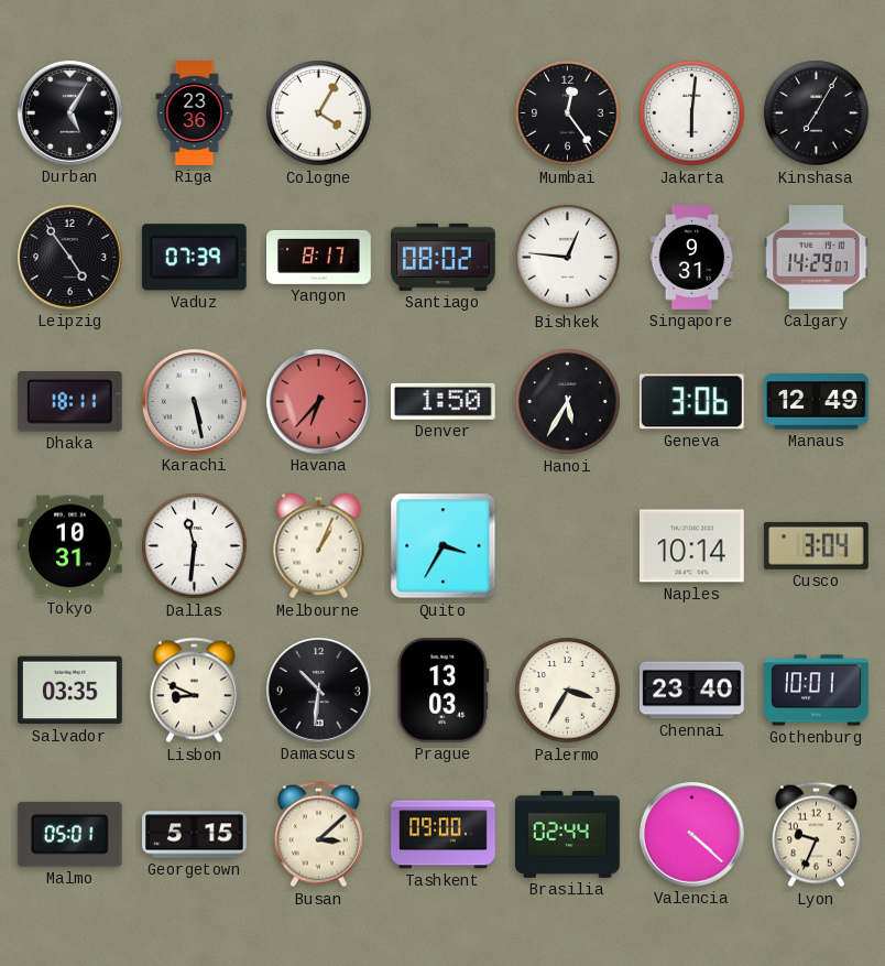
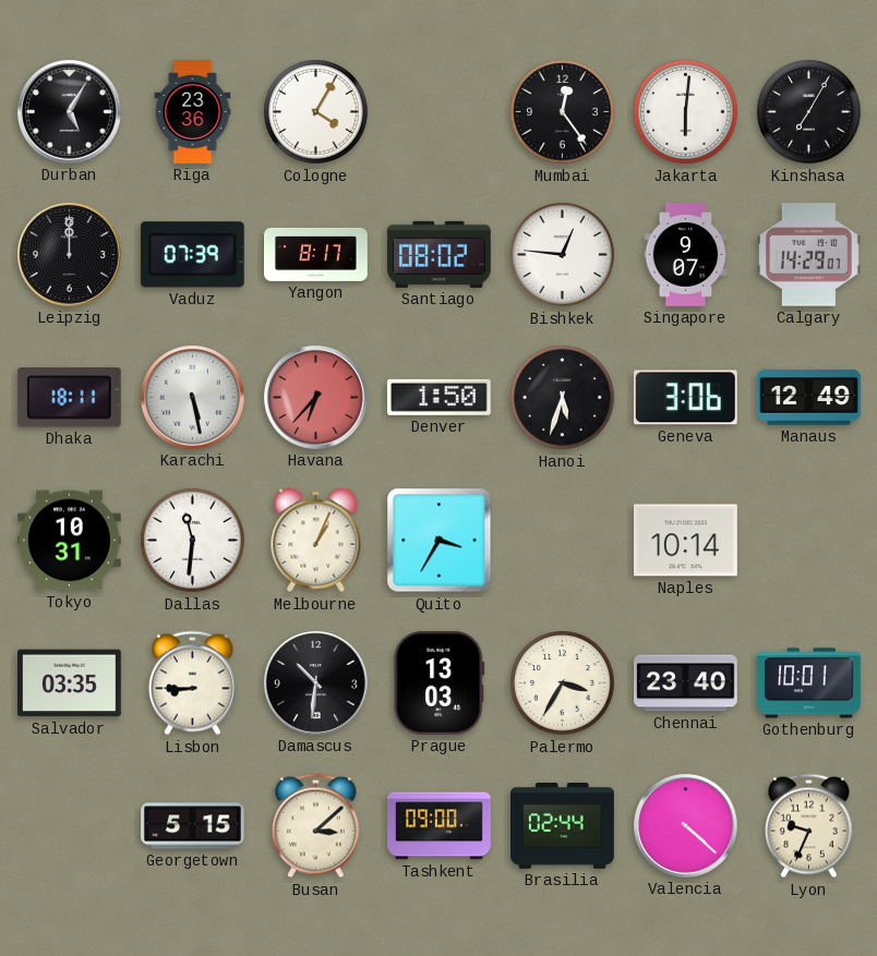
Leipzig: 4:54 -> 12:00 (69, 254)
Singapore: 9:31 -> 9:07 (686, 255)
Hanoi: 5:35 -> 5:33 (563, 398)
Cusco: 3:04 -> none (816, 545)
Lisbon: 8:49 -> 8:45 (192, 683)
Malmo: 05:01 -> none (69, 834)
